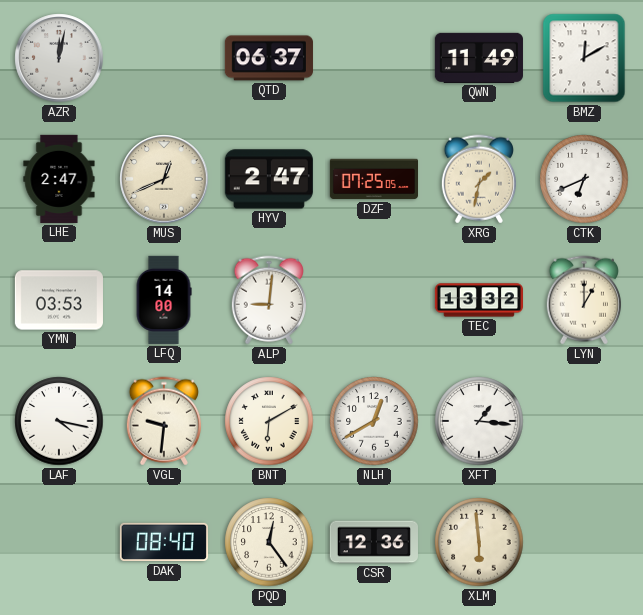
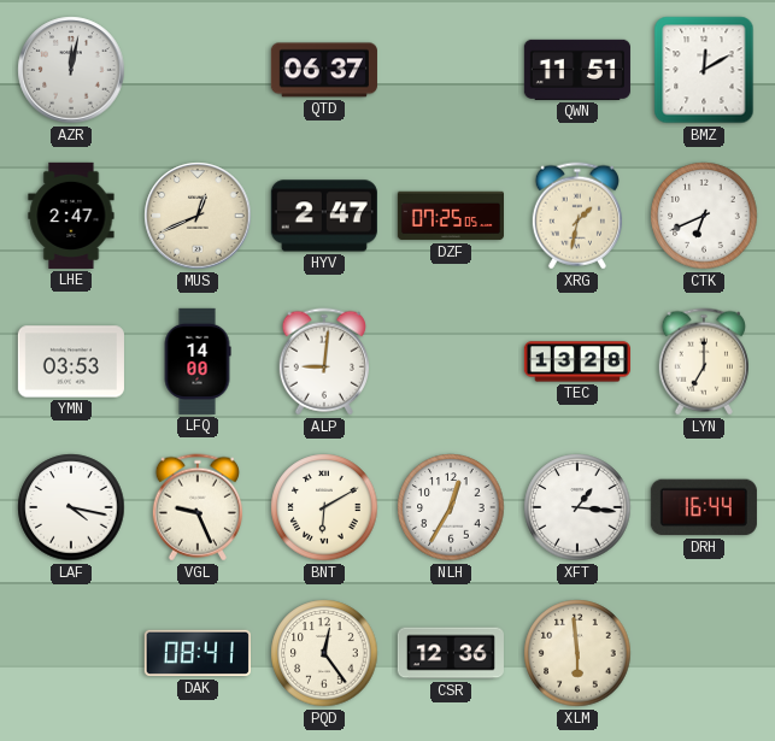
QWN: 11:49 -> 11:51 (577, 70)
TEC: 13:32 -> 13:28 (576, 361)
LYN: 1:00 -> 7:00 (704, 361)
VGL: 9:31 -> 9:26 (198, 507)
NLH: 12:40 -> 12:35 (451, 507)
DRH: none -> 16:44 (704, 507)
DAK: 08:40 -> 08:41 (198, 653)
